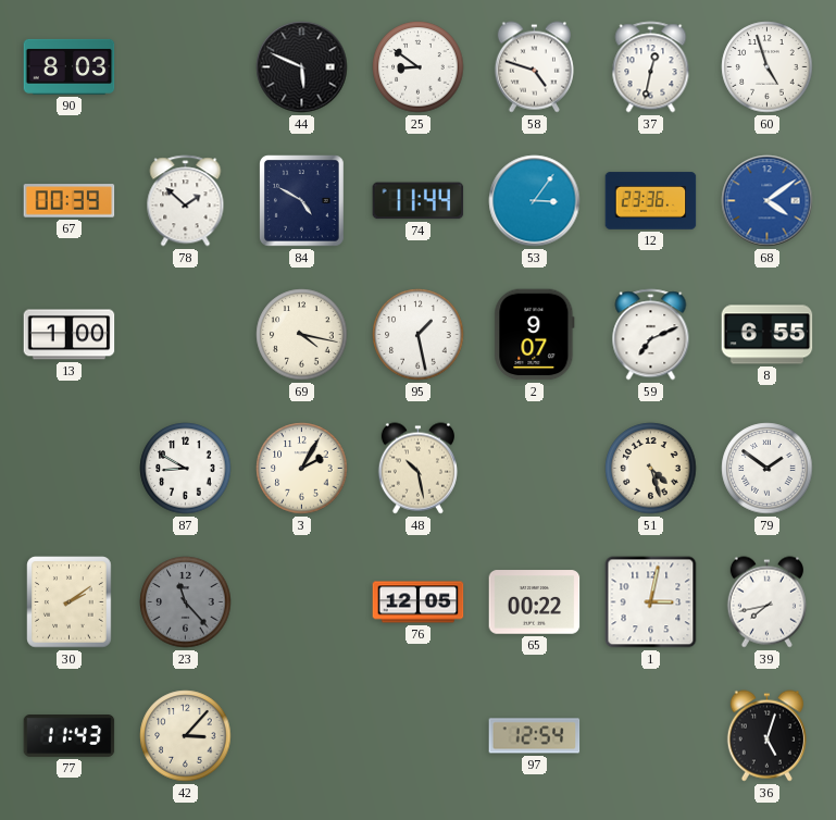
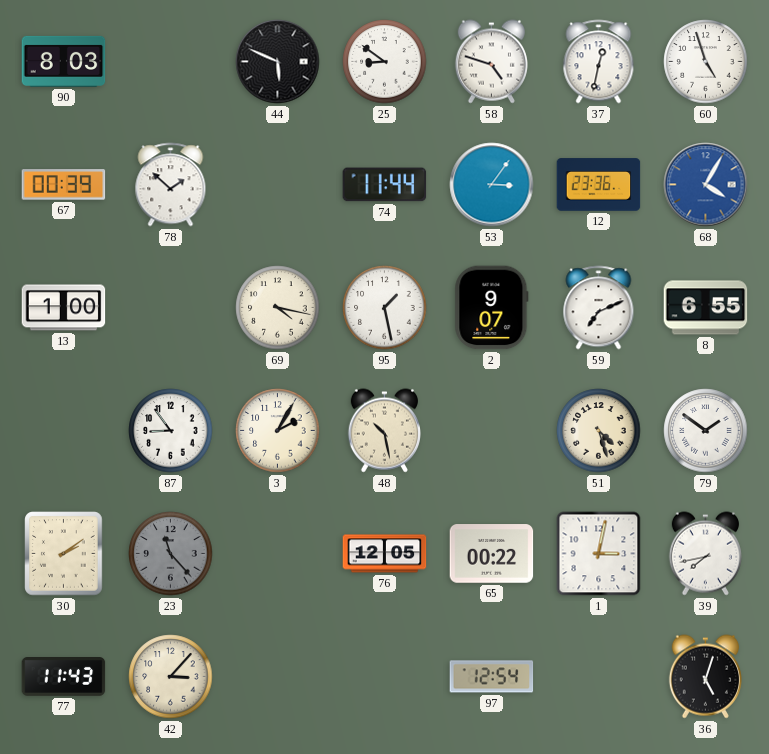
84: 4:50 -> none (302, 201)
68: 4:09 -> 4:05 (706, 185)
87: 8:50 -> 8:54 (171, 431)
